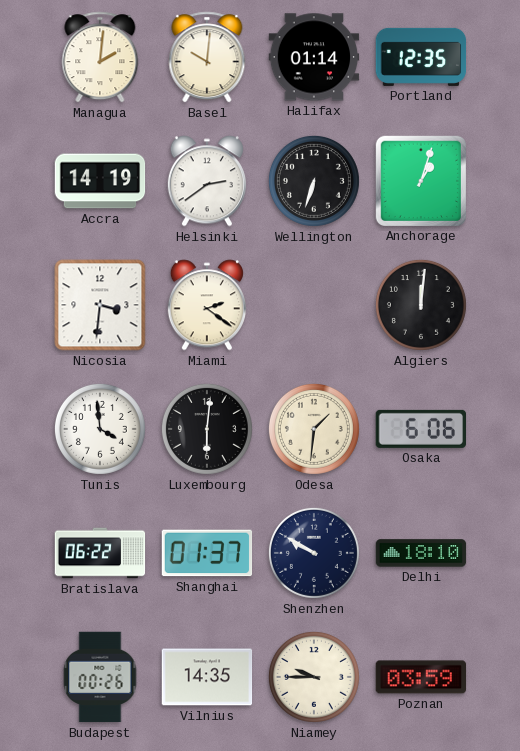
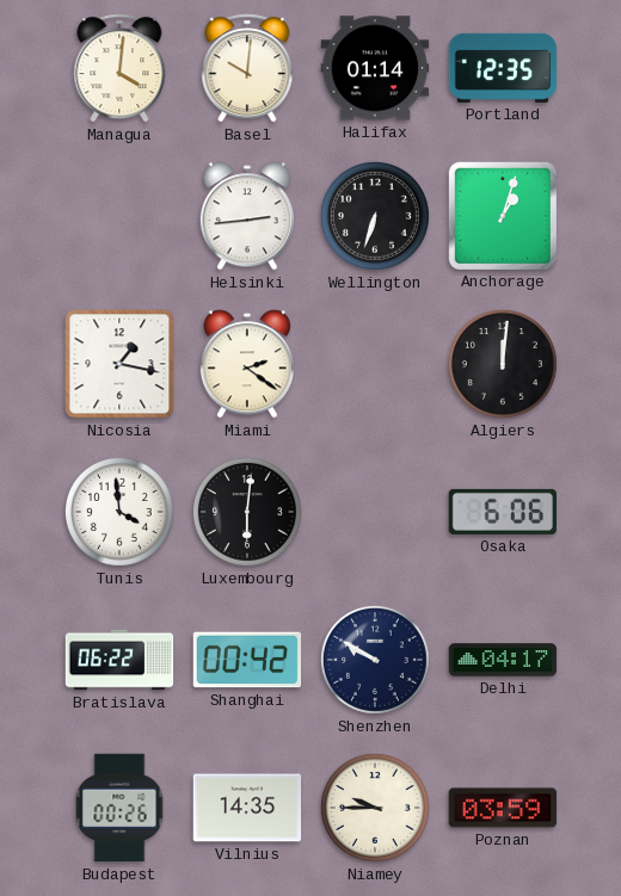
Managua: 2:01 -> 4:01 (119, 68)
Accra: 14:19 -> none (100, 181)
Helsinki: 2:39 -> 2:44 (247, 216)
Nicosia: 3:31 -> 1:17 (119, 364)
Odesa: 1:31 -> none (314, 429)
Shanghai: 01:37 -> 00:42 (247, 660)
Delhi: 18:10 -> 04:17 (503, 660)
